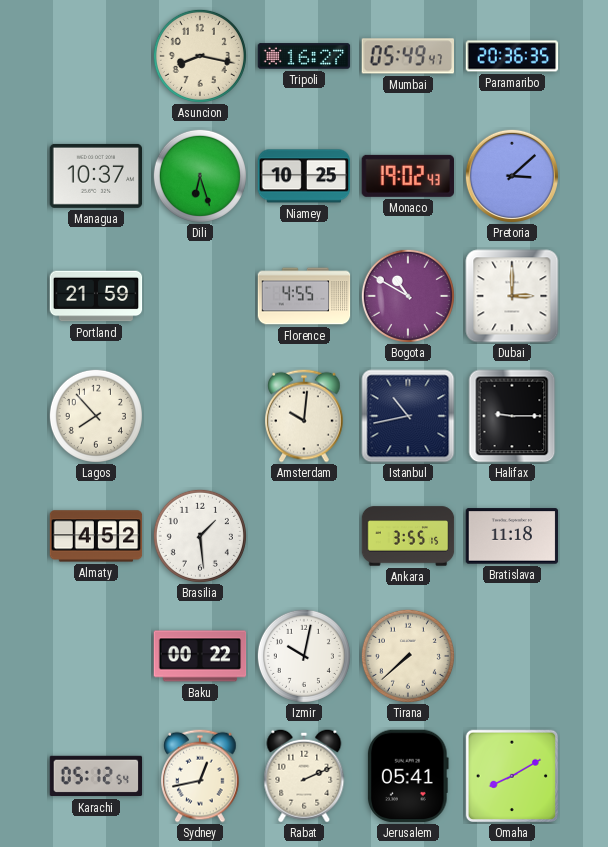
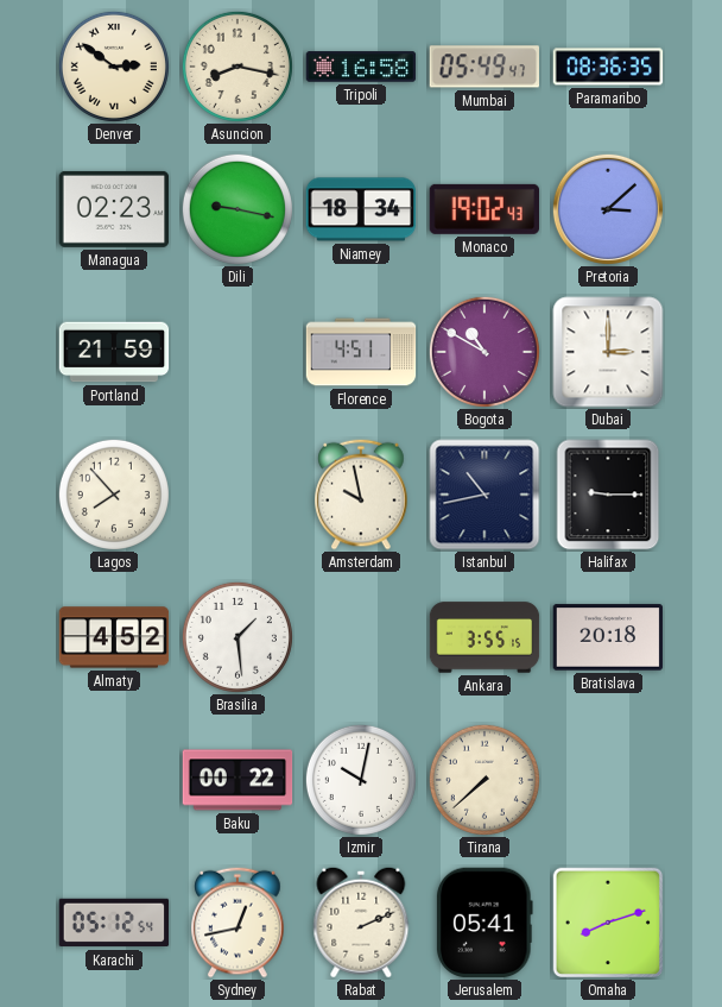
Denver: none -> 2:51 (114, 67)
Tripoli: 16:27 -> 16:58 (361, 67)
Paramaribo: 20:36 -> 08:36 (608, 67)
Managua: 10:37 -> 02:23 (114, 209)
Dili: 6:27 -> 9:17 (237, 209)
Niamey: 10:25 -> 18:34 (361, 209)
Florence: 4:55 -> 4:51 (361, 352)
Amsterdam: 10:01 -> 9:58 (361, 495)
Bratislava: 11:18 -> 20:18 (608, 637)
Omaha: 8:10 -> 8:12 (607, 921)
